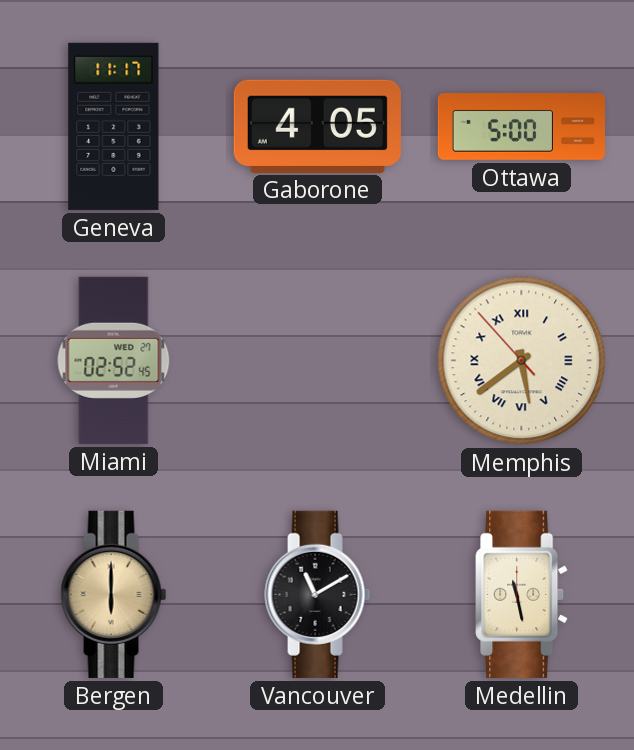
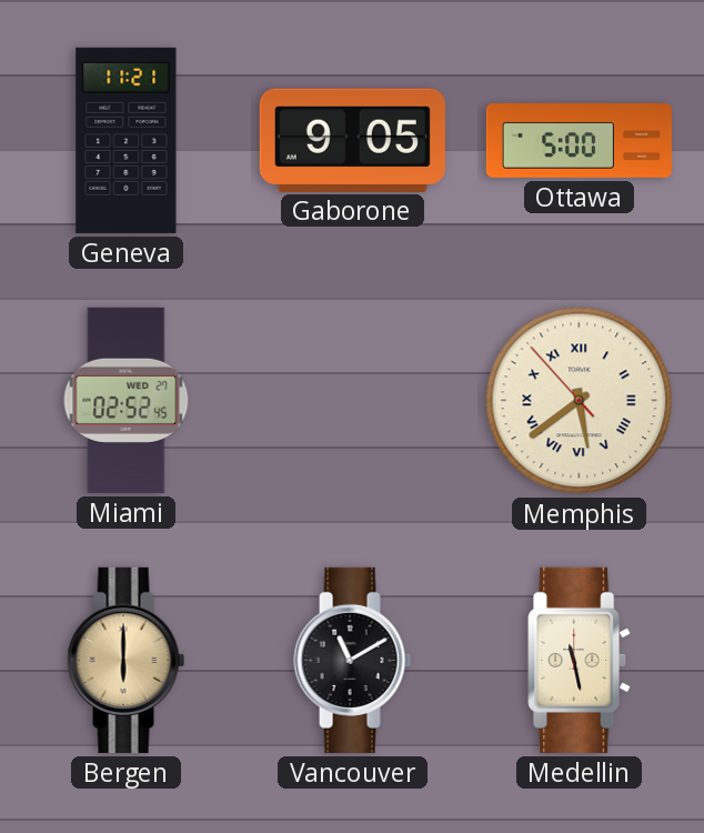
Geneva: 11:17 -> 11:21 (127, 140)
Gaborone: 4:05 -> 9:05 (352, 140)
